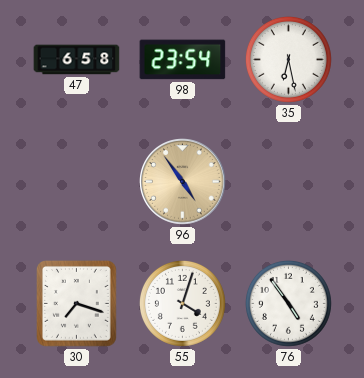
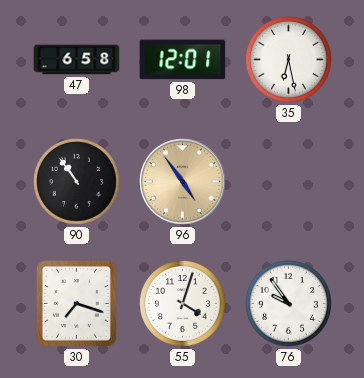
98: 23:54 -> 12:01 (183, 60)
90: none -> 10:54 (76, 181)
76: 4:54 -> 9:54 (288, 303)
